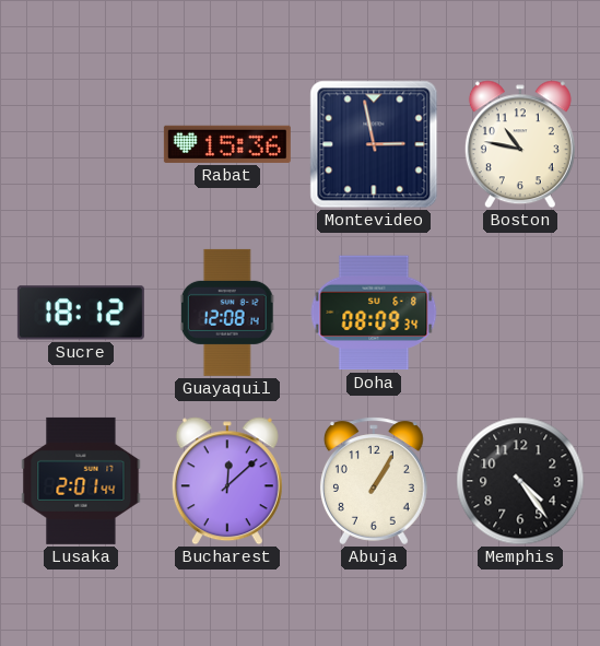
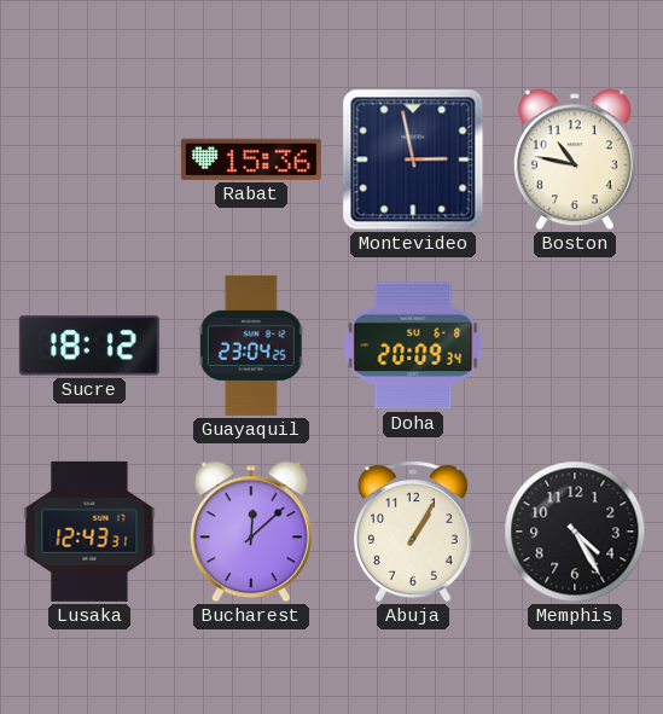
Guayaquil: 12:08 -> 23:04 (251, 346)
Doha: 08:09 -> 20:09 (413, 346)
Lusaka: 2:01 -> 12:43 (89, 532)
Memphis: 4:24 -> 4:25 (575, 532)
